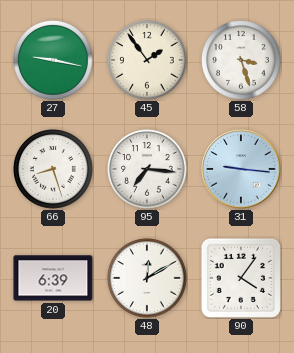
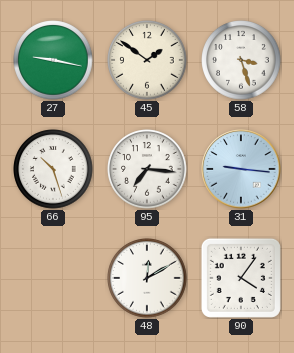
45: 1:54 -> 1:51 (147, 60)
66: 8:27 -> 10:27 (53, 169)
20: 6:39 -> none (53, 278)
